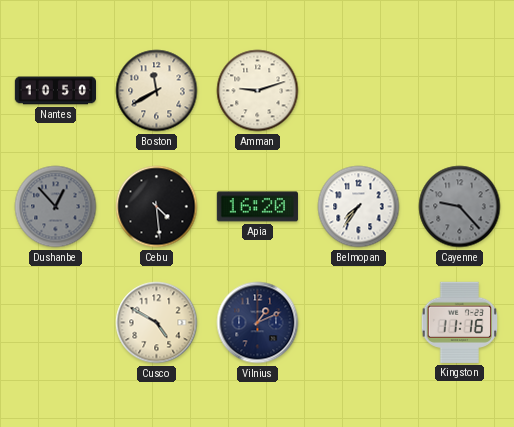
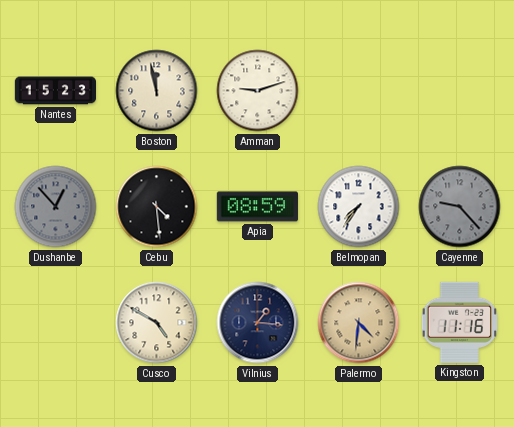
Nantes: 10:50 -> 15:23 (55, 91)
Boston: 11:40 -> 11:58 (157, 91)
Apia: 16:20 -> 08:59 (257, 207)
Vilnius: 1:11 -> 1:16 (258, 323)
Palermo: none -> 4:31 (359, 323)
